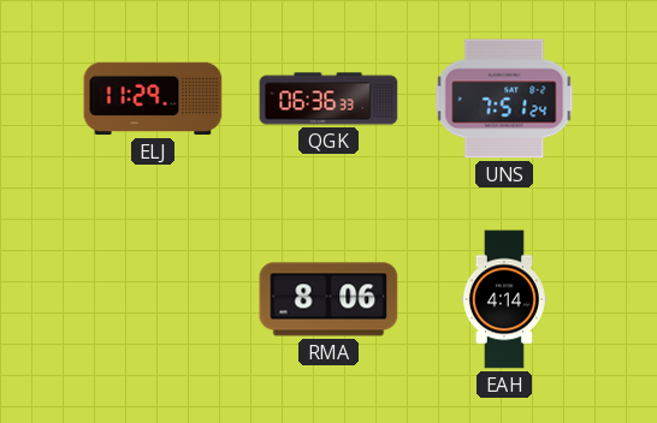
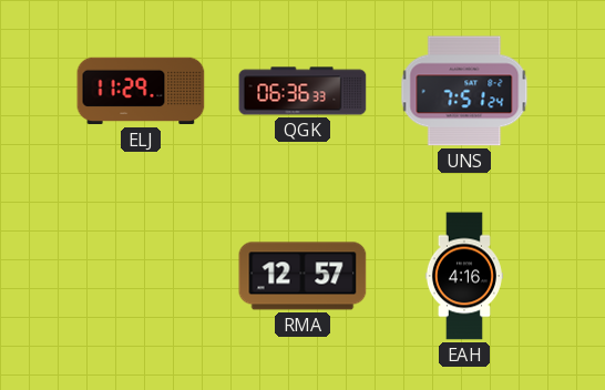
RMA: 8:06 -> 12:57 (302, 276)
EAH: 4:14 -> 4:16 (464, 276)
